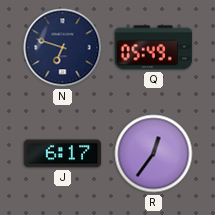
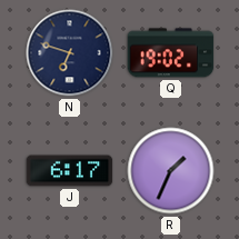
Q: 05:49 -> 19:02 (171, 53)
R: 12:36 -> 1:34 (171, 171)
